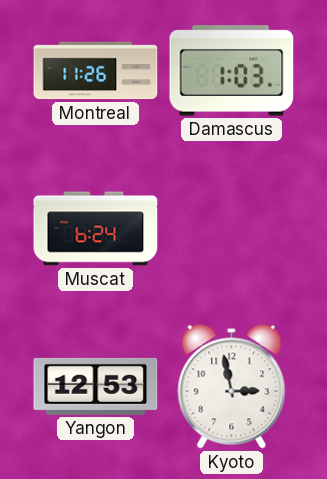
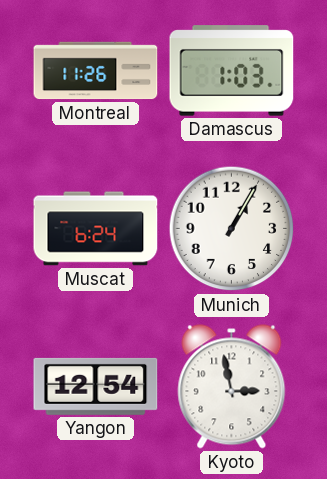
Munich: none -> 1:05 (232, 229)
Yangon: 12:53 -> 12:54 (96, 386)
